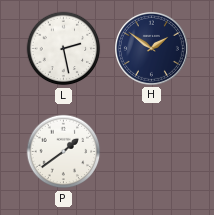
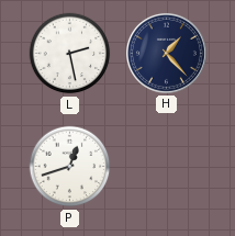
H: 1:51 -> 1:23 (166, 53)
P: 1:39 -> 12:42 (70, 167)
